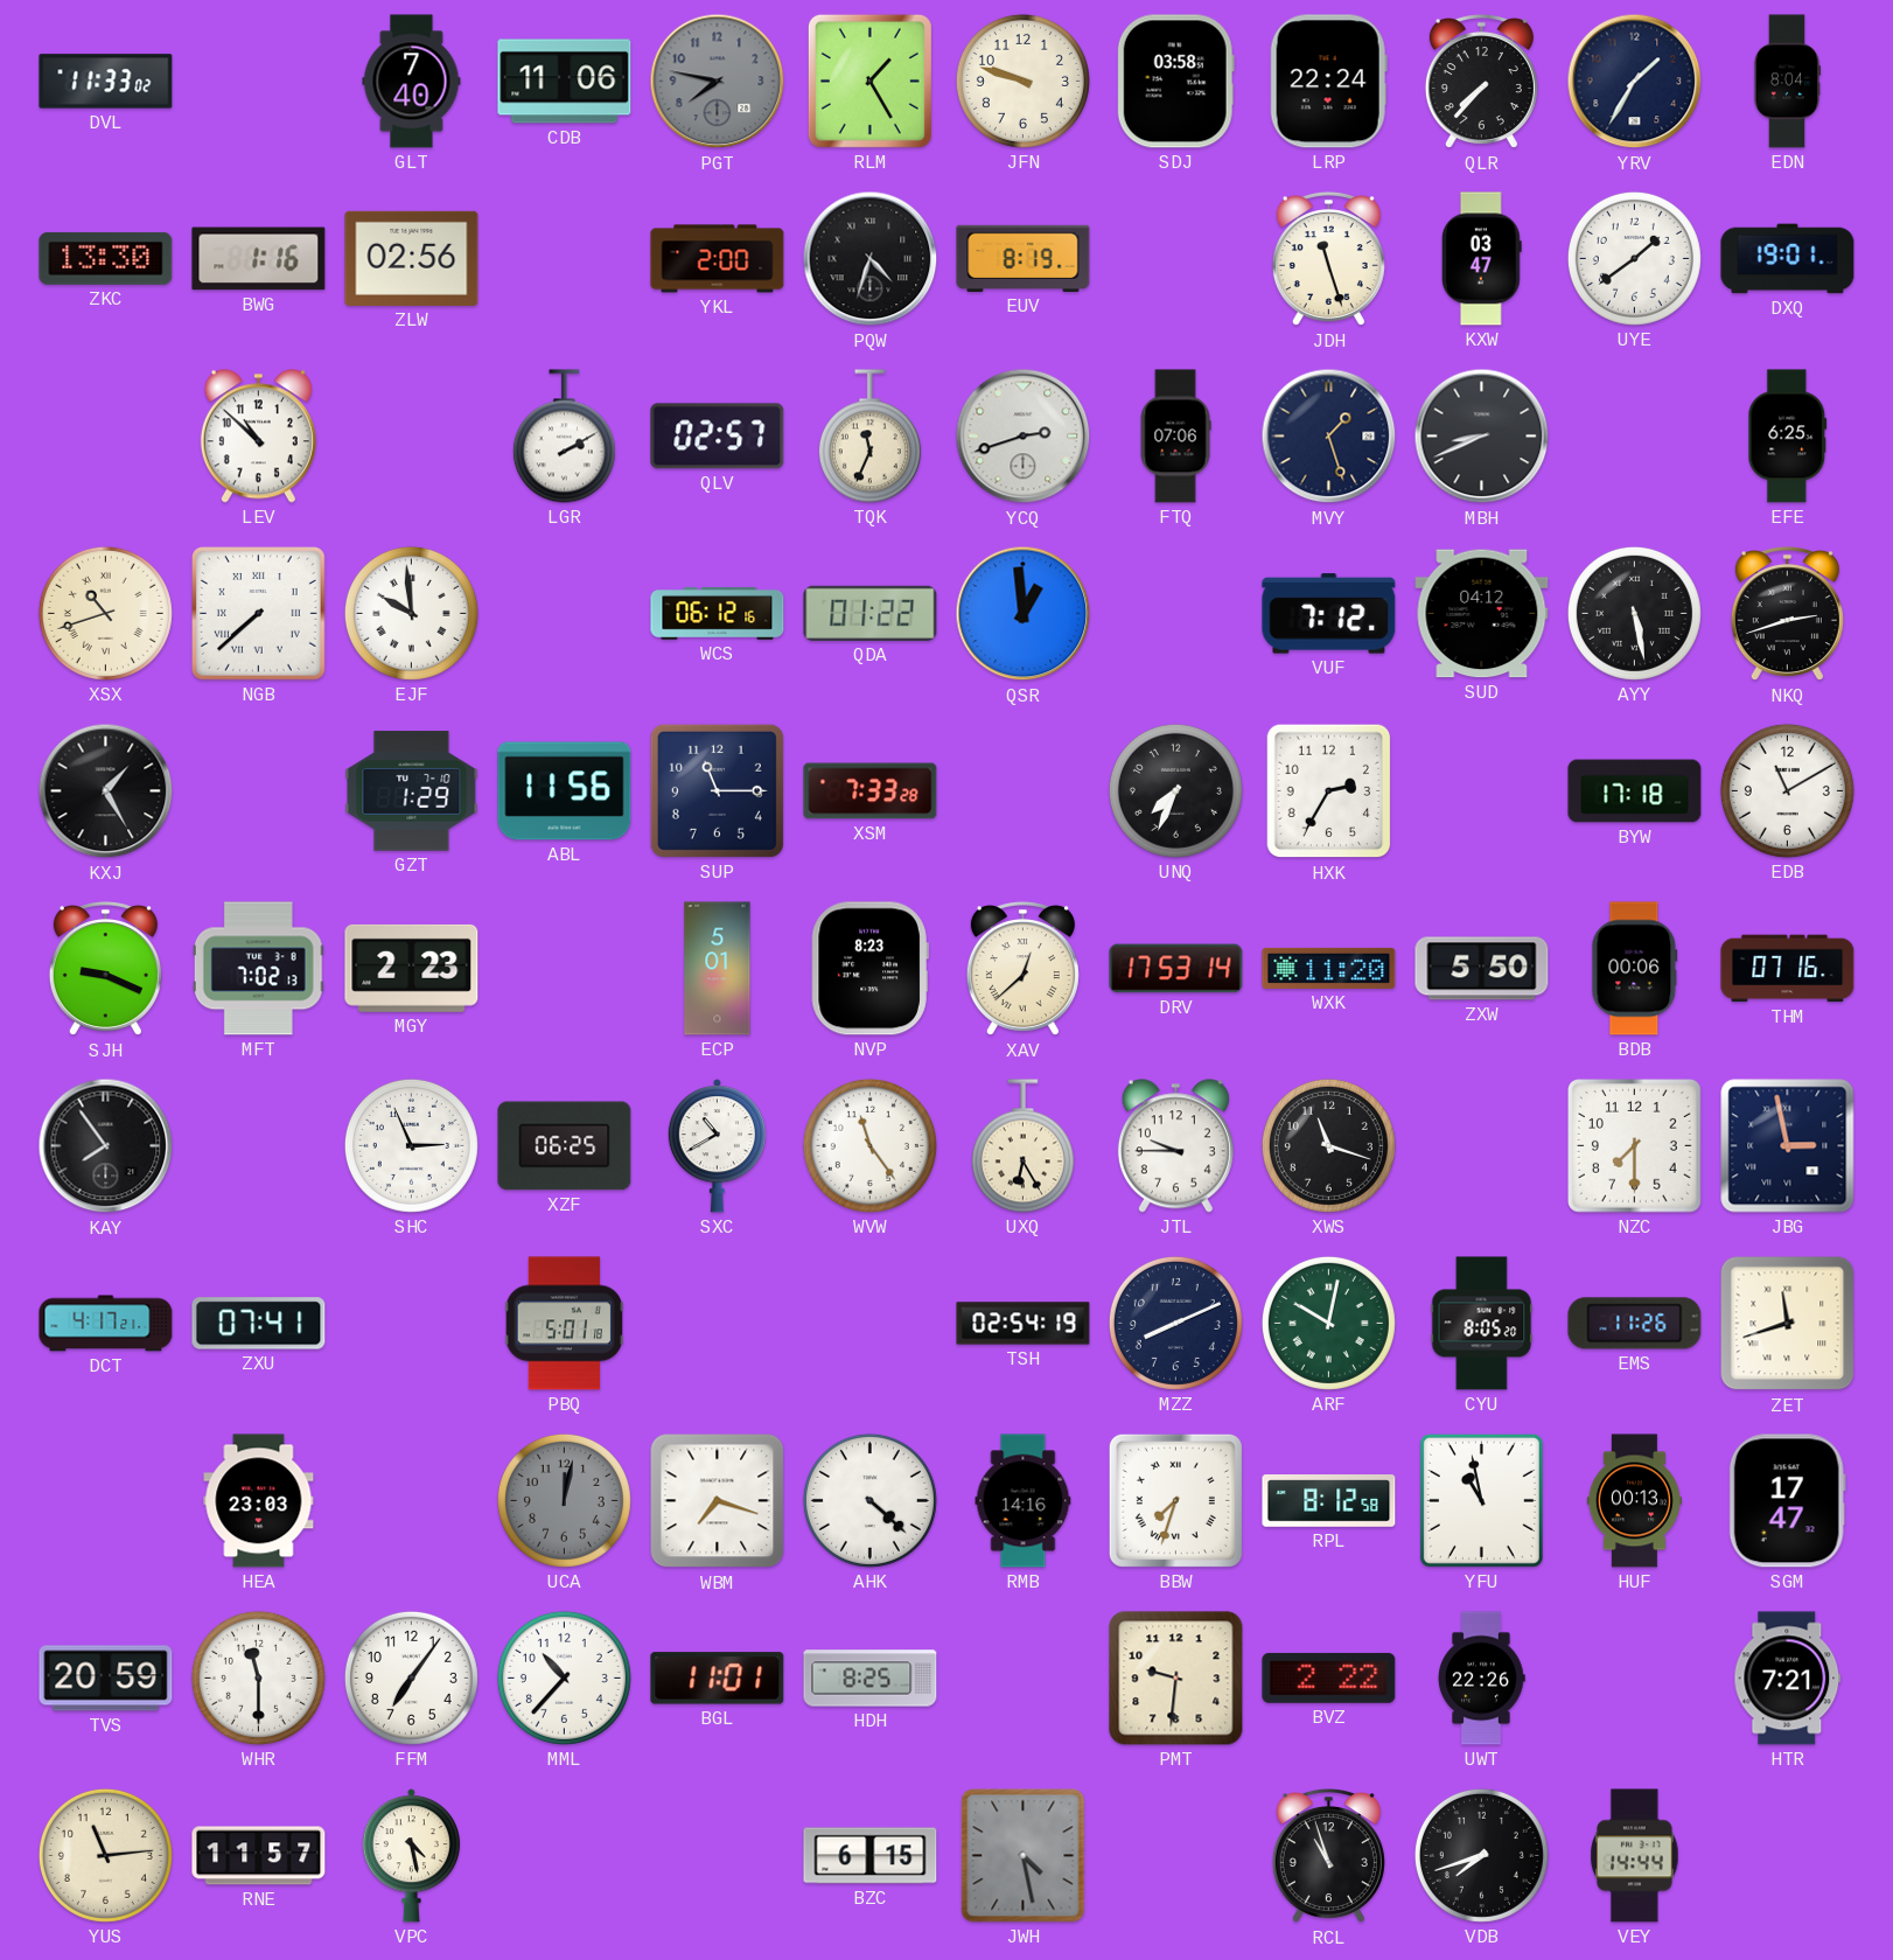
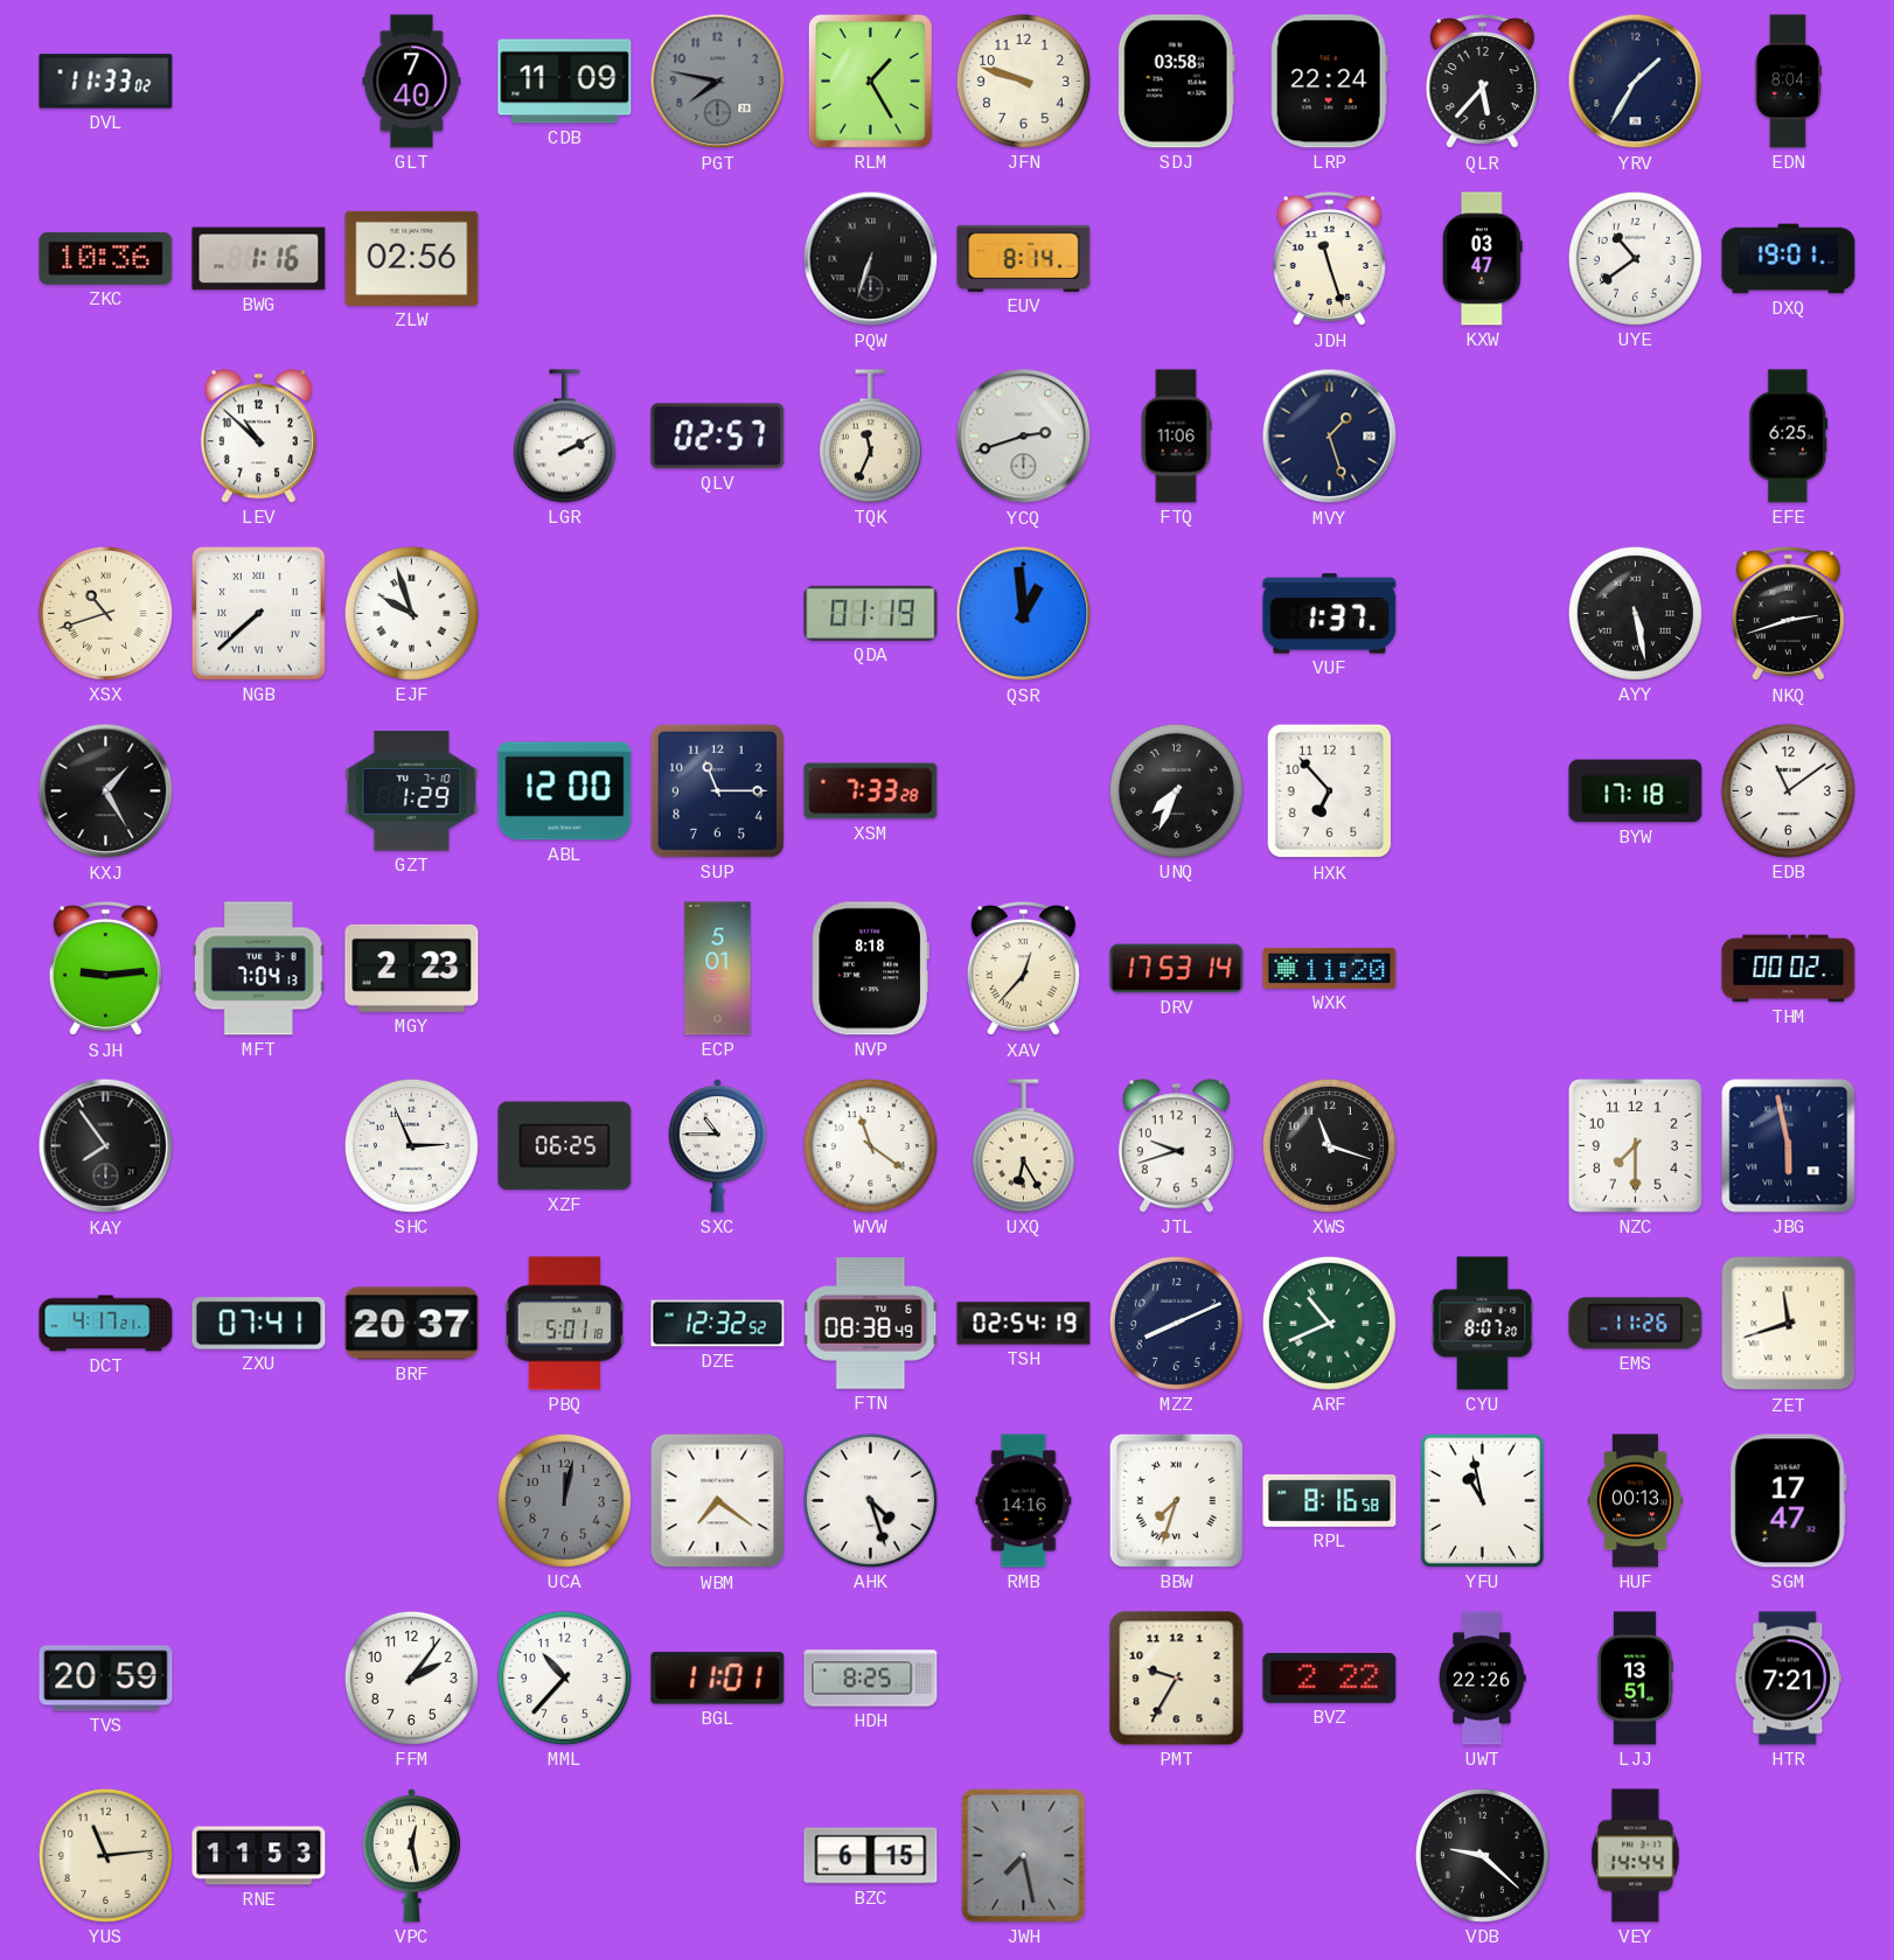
CDB: 11:06 -> 11:09 (565, 82)
QLR: 7:37 -> 5:37 (1482, 83)
ZKC: 13:30 -> 10:36 (106, 258)
YKL: 2:00 -> none (718, 259)
PQW: 4:33 -> 6:33 (871, 259)
EUV: 8:19 -> 8:14 (1024, 258)
UYE: 1:39 -> 10:39 (1635, 258)
FTQ: 07:06 -> 11:06 (1176, 437)
MBH: 8:41 -> none (1482, 437)
EJF: 9:59 -> 9:57 (411, 613)
WCS: 06:12 -> none (718, 614)
QDA: 01:22 -> 01:19 (871, 613)
VUF: 7:12 -> 1:37 (1330, 614)
SUD: 04:12 -> none (1482, 614)
ABL: 11:56 -> 12:00 (565, 791)
HXK: 2:35 -> 6:53 (1330, 791)
EDB: 11:10 -> 11:09 (1788, 790)
SJH: 9:19 -> 9:14 (105, 970)
MFT: 7:02 -> 7:04 (258, 969)
NVP: 8:23 -> 8:18 (870, 969)
XAV: 12:38 -> 12:37 (1023, 970)
ZXW: 5:50 -> none (1482, 969)
BDB: 00:06 -> none (1635, 969)
THM: 07:16 -> 00:02 (1789, 969)
SXC: 10:40 -> 10:45 (717, 1146)
WVW: 11:24 -> 11:21 (870, 1145)
JTL: 9:45 -> 9:42 (1176, 1146)
JBG: 2:58 -> 5:58 (1789, 1146)
BRF: none -> 20:37 (412, 1324)
DZE: none -> 12:32 (718, 1324)
FTN: none -> 08:38 (871, 1324)
ARF: 10:02 -> 10:41 (1329, 1323)
CYU: 8:05 -> 8:07 (1483, 1324)
HEA: 23:03 -> none (259, 1501)
WBM: 7:18 -> 7:21 (718, 1501)
AHK: 4:22 -> 4:27 (870, 1500)
RPL: 8:12 -> 8:16 (1330, 1501)
WHR: 11:30 -> none (258, 1677)
FFM: 7:06 -> 2:06 (411, 1677)
PMT: 9:31 -> 9:35 (1177, 1679)
LJJ: none -> 13:51 (1634, 1679)
RNE: 11:57 -> 11:53 (259, 1856)
VPC: 4:28 -> 12:28 (411, 1856)
JWH: 4:28 -> 7:28 (1024, 1856)
RCL: 10:57 -> none (1328, 1857)
VDB: 7:42 -> 9:22 (1482, 1855)
